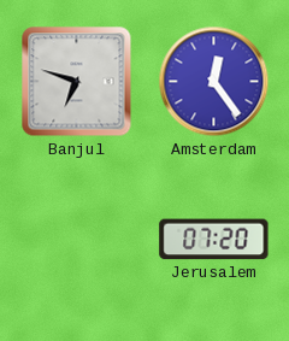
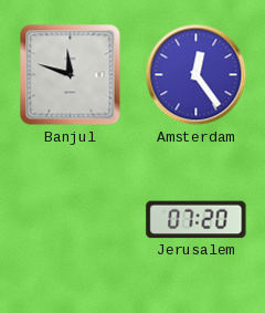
Banjul: 6:48 -> 11:48 (71, 75)
